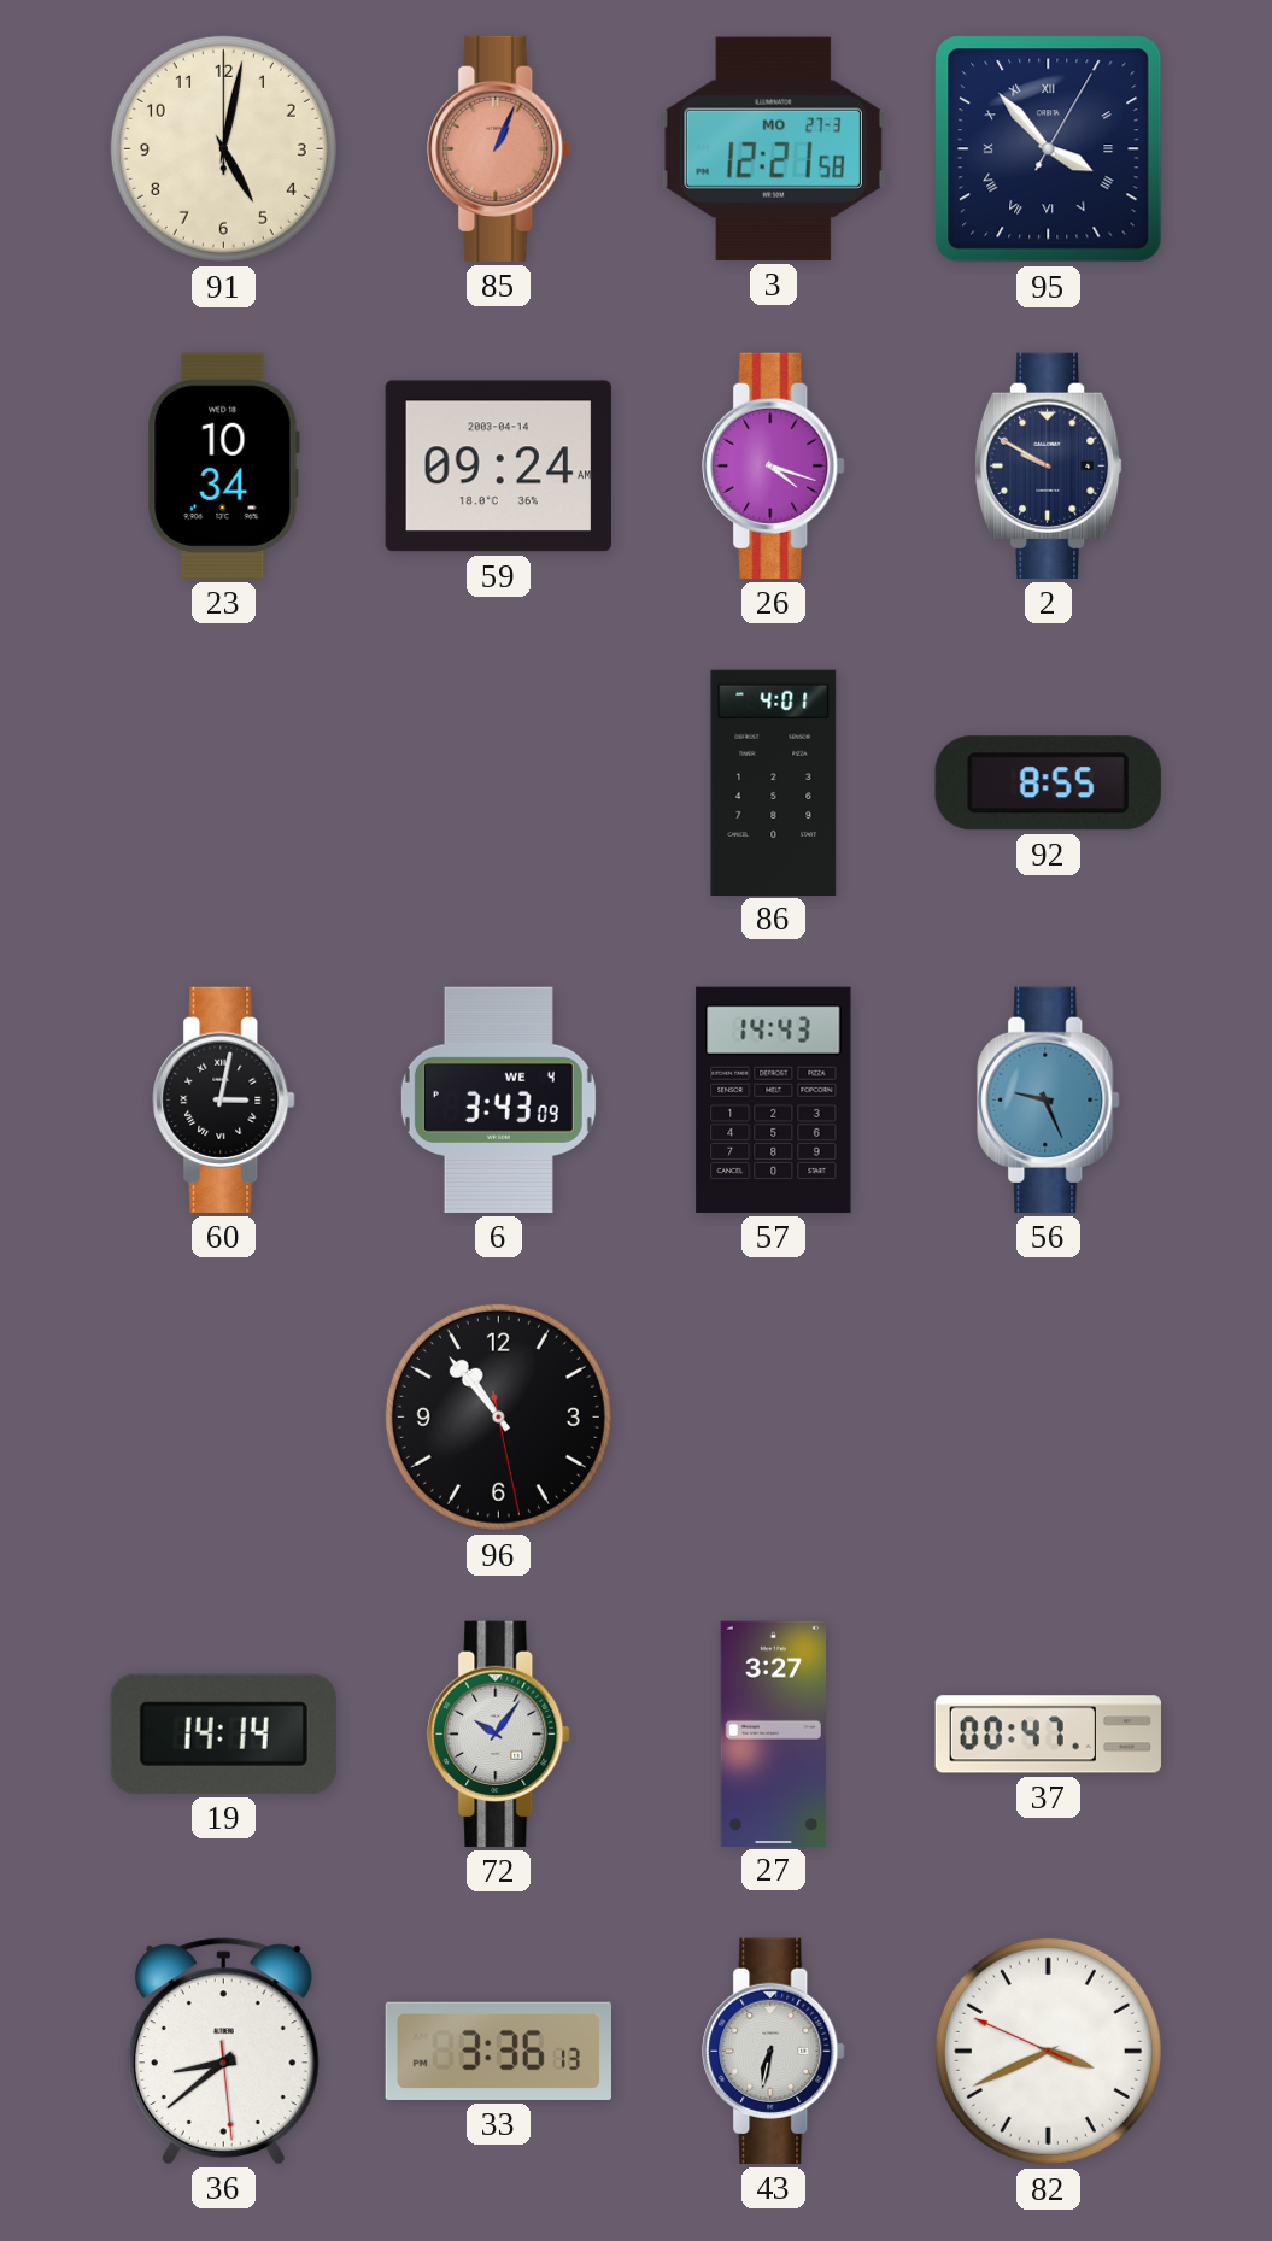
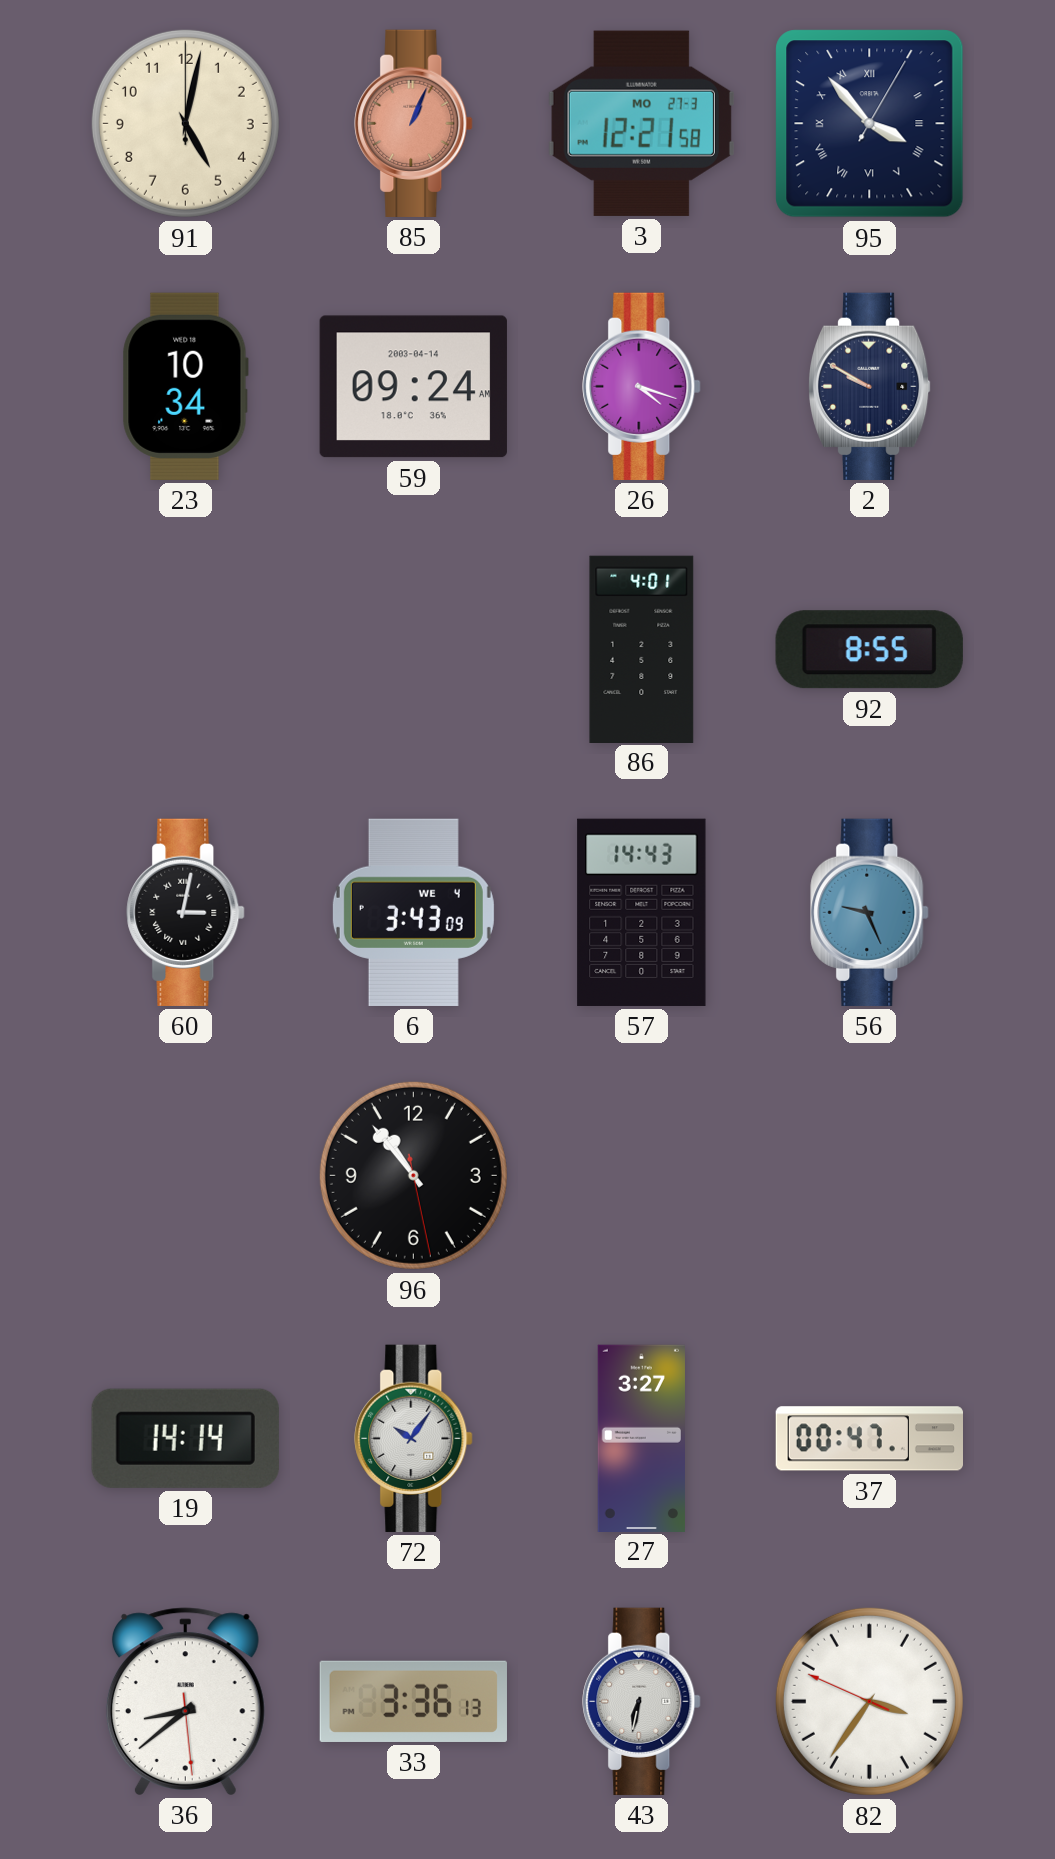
82: 3:40 -> 3:35 (869, 1701)
